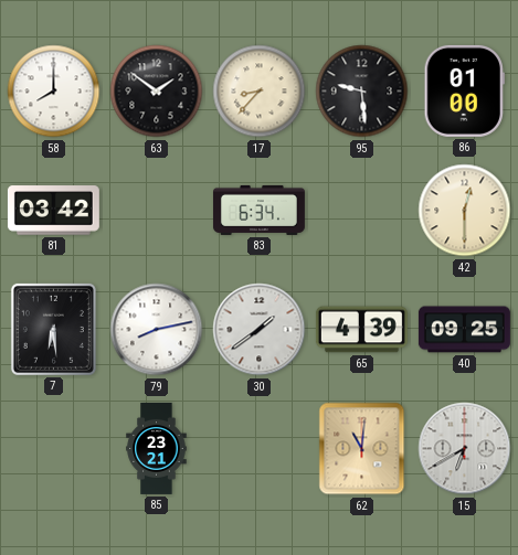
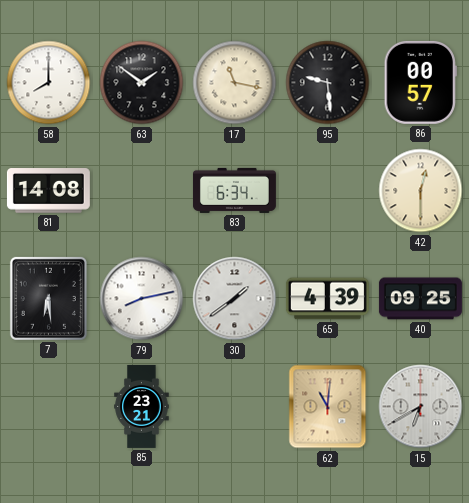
17: 8:37 -> 11:17 (235, 83)
86: 01:00 -> 00:57 (420, 82)
81: 03:42 -> 14:08 (48, 191)
